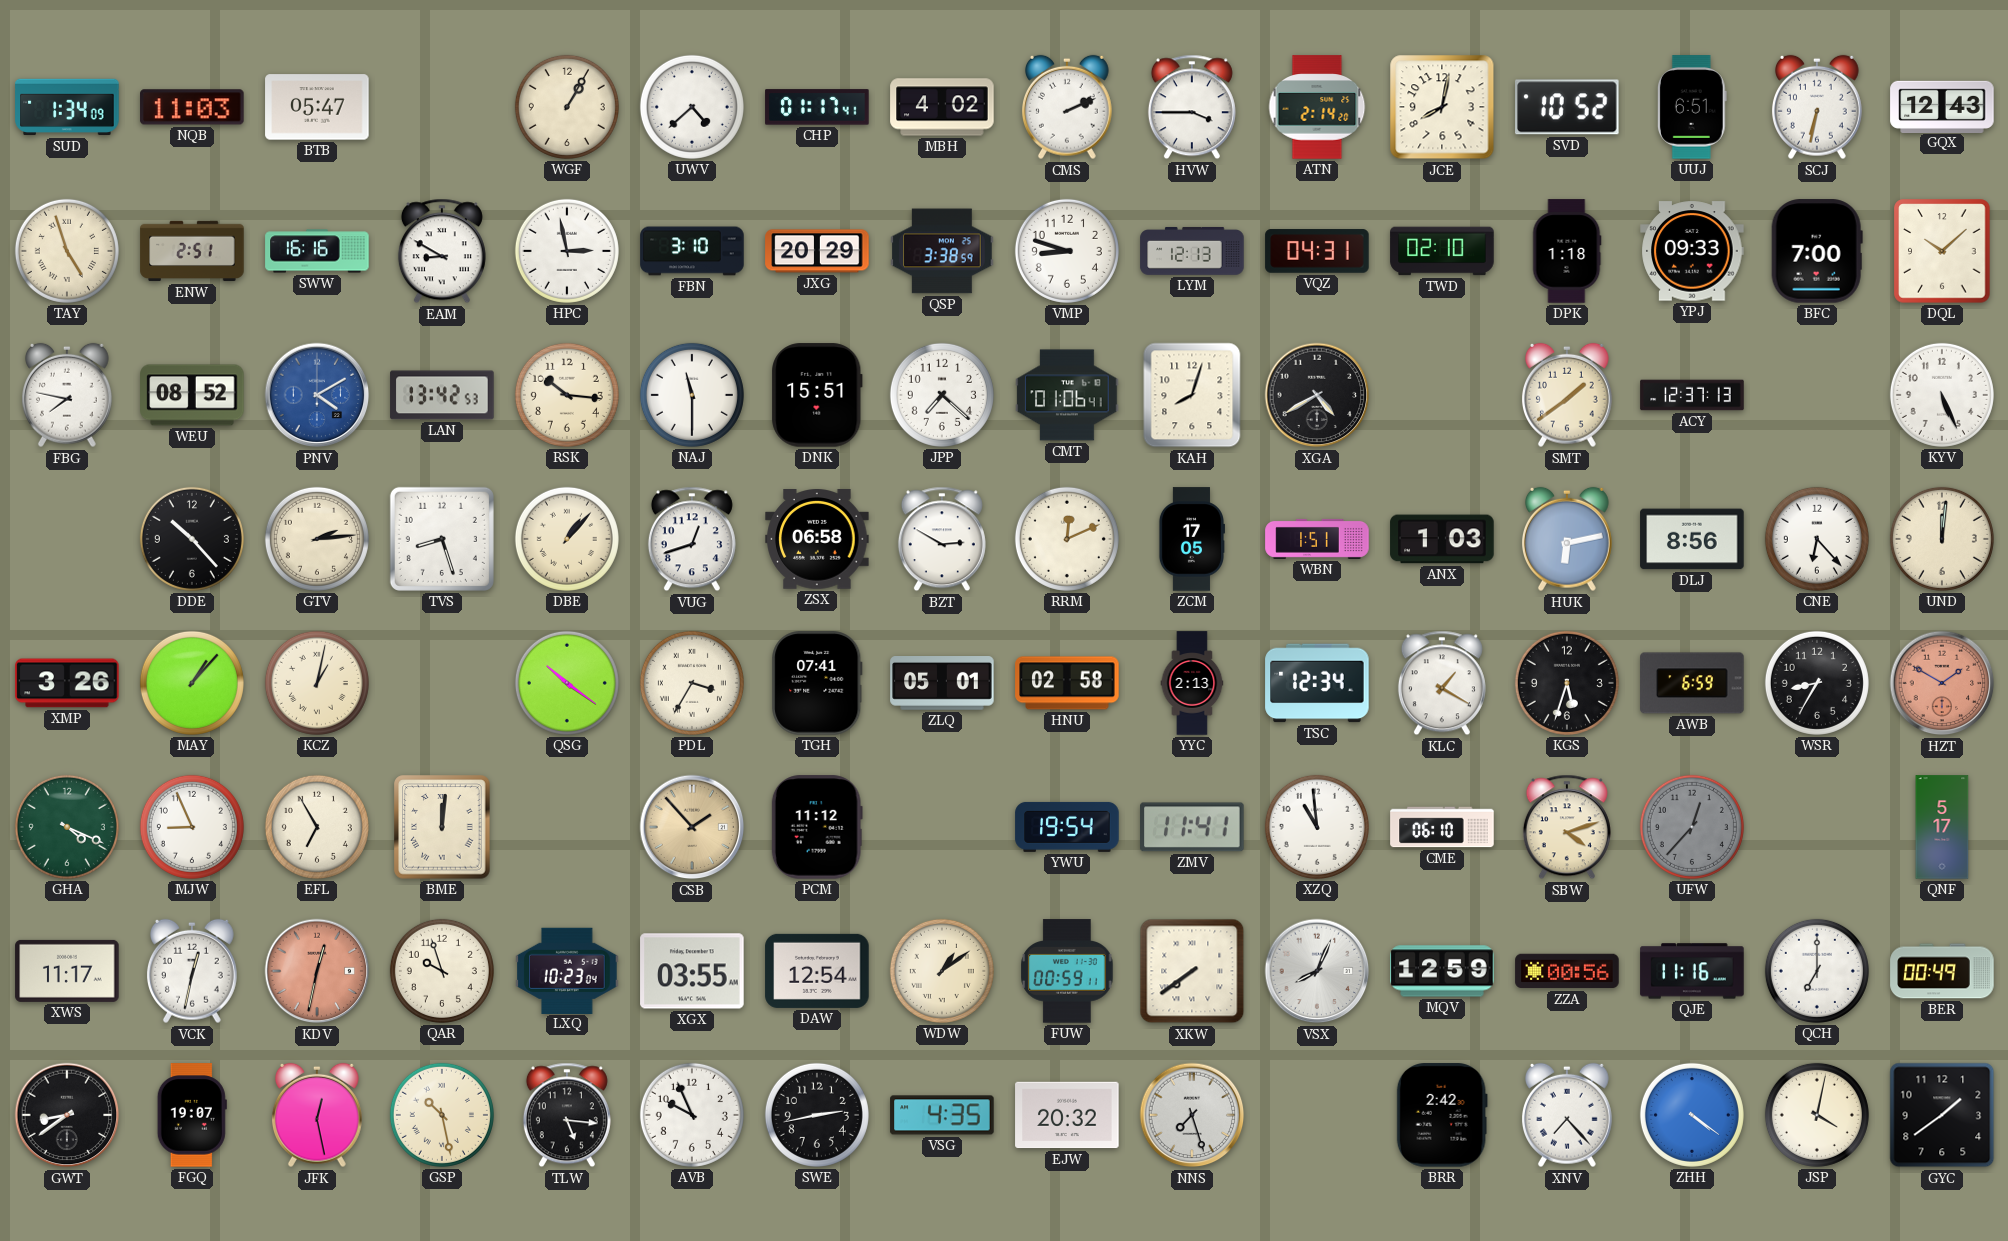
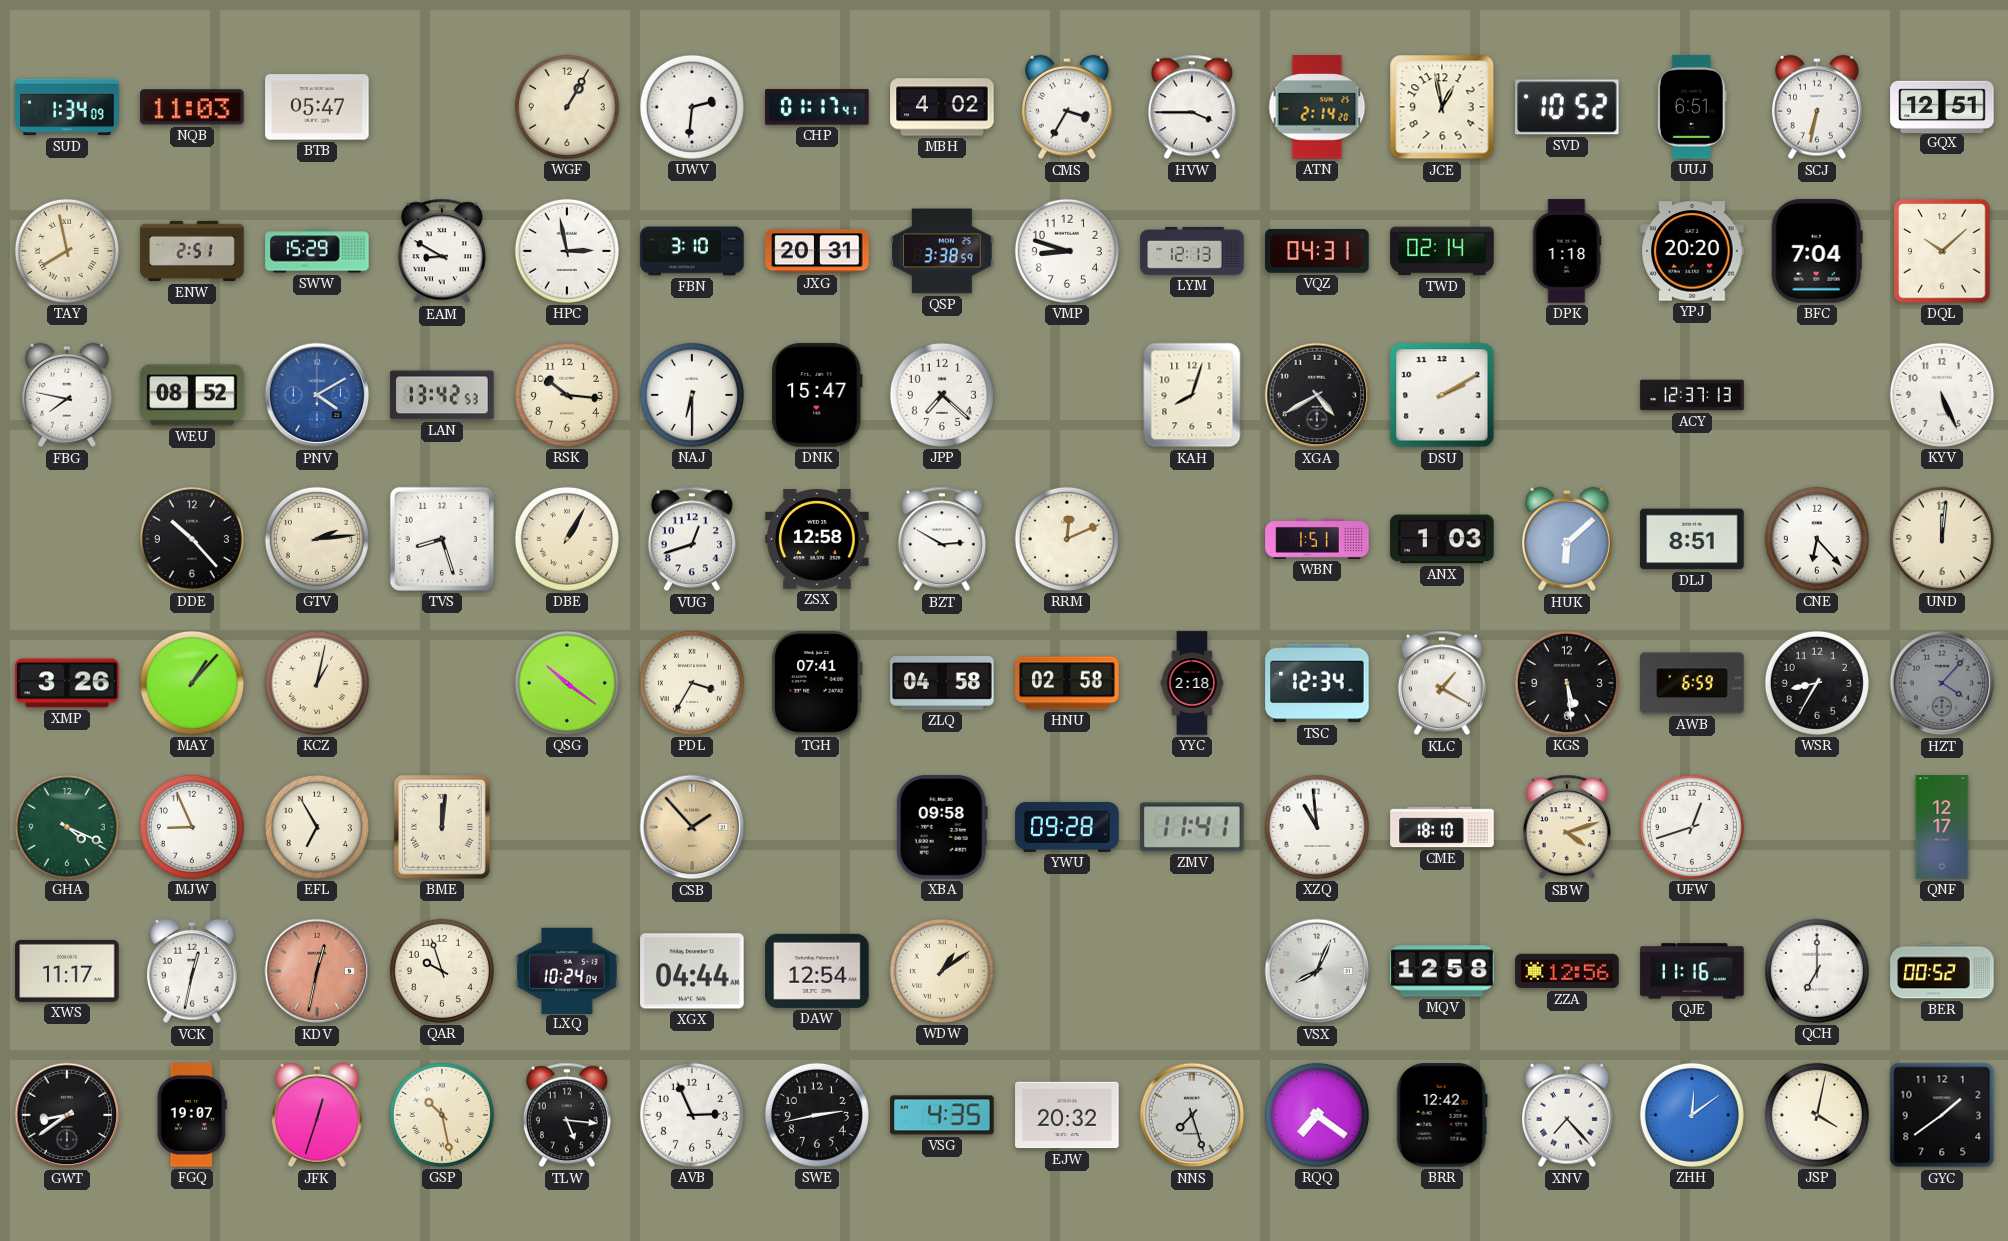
UWV: 4:38 -> 2:31 (692, 107)
CMS: 2:11 -> 3:35 (1067, 107)
JCE: 8:02 -> 12:58 (1442, 107)
GQX: 12:43 -> 12:51 (1942, 106)
TAY: 4:57 -> 7:58 (67, 251)
SWW: 16:16 -> 15:29 (317, 251)
JXG: 20:29 -> 20:31 (817, 251)
TWD: 02:10 -> 02:14 (1442, 251)
YPJ: 09:33 -> 20:20 (1692, 251)
BFC: 7:00 -> 7:04 (1817, 251)
NAJ: 11:30 -> 6:30 (692, 395)
DNK: 15:51 -> 15:47 (817, 395)
CMT: 01:06 -> none (1067, 395)
DSU: none -> 2:10 (1442, 395)
SMT: 1:39 -> none (1567, 395)
DBE: 1:07 -> 1:05 (567, 539)
ZSX: 06:58 -> 12:58 (817, 540)
ZCM: 17:05 -> none (1191, 539)
HUK: 6:13 -> 6:08 (1567, 539)
DLJ: 8:56 -> 8:51 (1692, 539)
ZLQ: 05:01 -> 04:58 (942, 684)
YYC: 2:13 -> 2:18 (1192, 683)
KGS: 5:33 -> 5:29 (1567, 683)
HZT: 1:50 -> 4:07 (1942, 683)
HZT dial: salmon -> grey (1942, 683)
PCM: 11:12 -> none (817, 827)
XBA: none -> 09:58 (942, 827)
YWU: 19:54 -> 09:28 (1067, 827)
CME: 06:10 -> 18:10 (1442, 827)
UFW: 12:37 -> 12:42 (1692, 827)
UFW dial: grey -> white (1692, 827)
QNF: 5:17 -> 12:17 (1942, 827)
LXQ: 10:23 -> 10:24 (567, 970)
XGX: 03:55 -> 04:44 (692, 971)
FUW: 00:59 -> none (1067, 971)
XKW: 7:39 -> none (1192, 971)
MQV: 12:59 -> 12:58 (1442, 971)
ZZA: 00:56 -> 12:56 (1567, 971)
BER: 00:49 -> 00:52 (1942, 971)
JFK: 12:28 -> 12:33 (317, 1115)
AVB: 9:56 -> 2:56 (692, 1115)
RQQ: none -> 7:21 (1317, 1115)
BRR: 2:42 -> 12:42 (1442, 1115)
ZHH: 4:21 -> 12:09 (1692, 1115)
